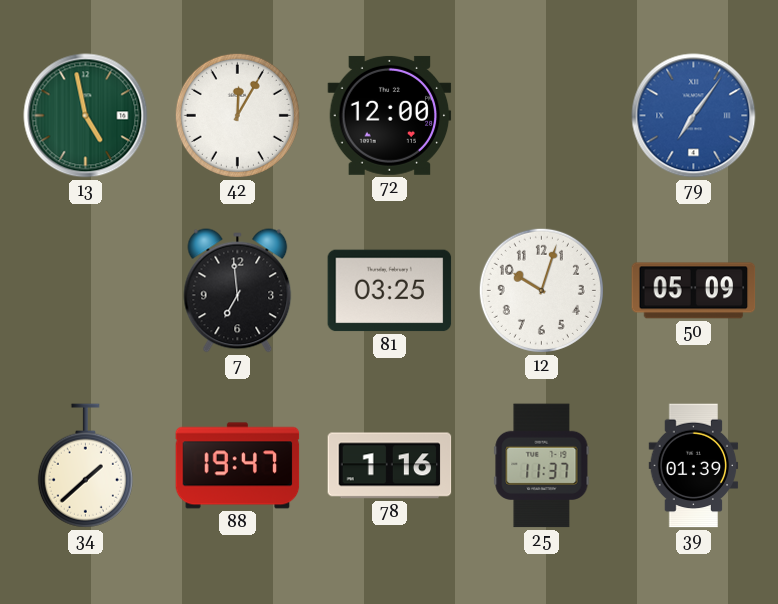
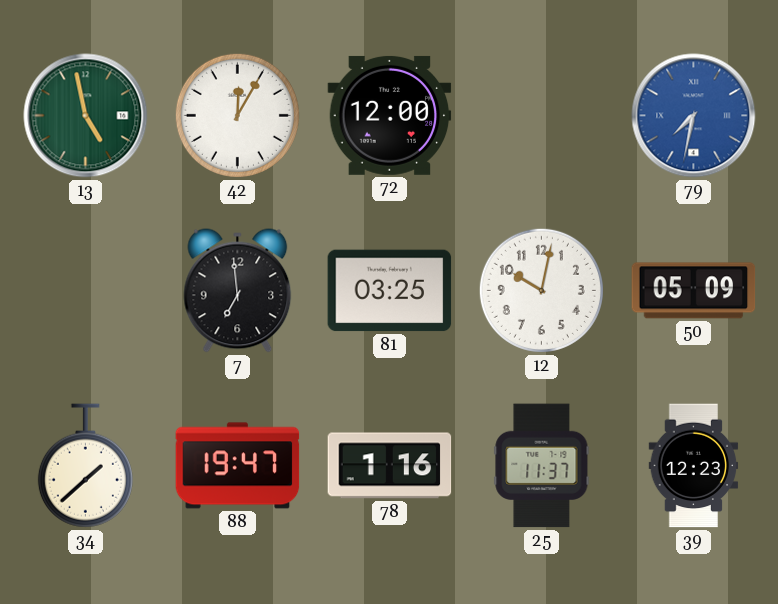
79: 7:06 -> 7:32 (694, 116)
12: 10:03 -> 10:02 (541, 290)
39: 01:39 -> 12:23 (694, 466)
